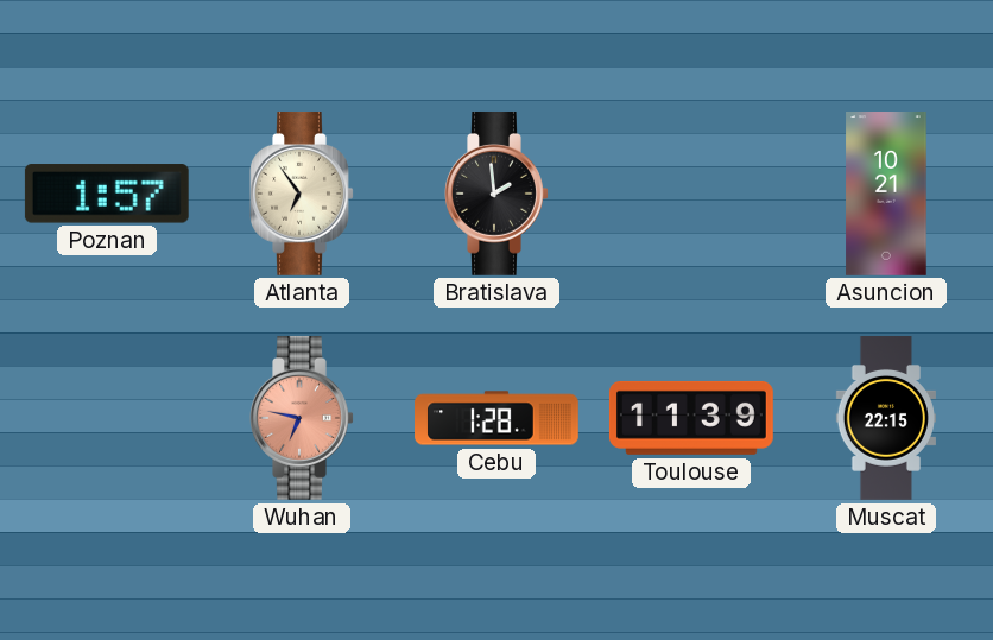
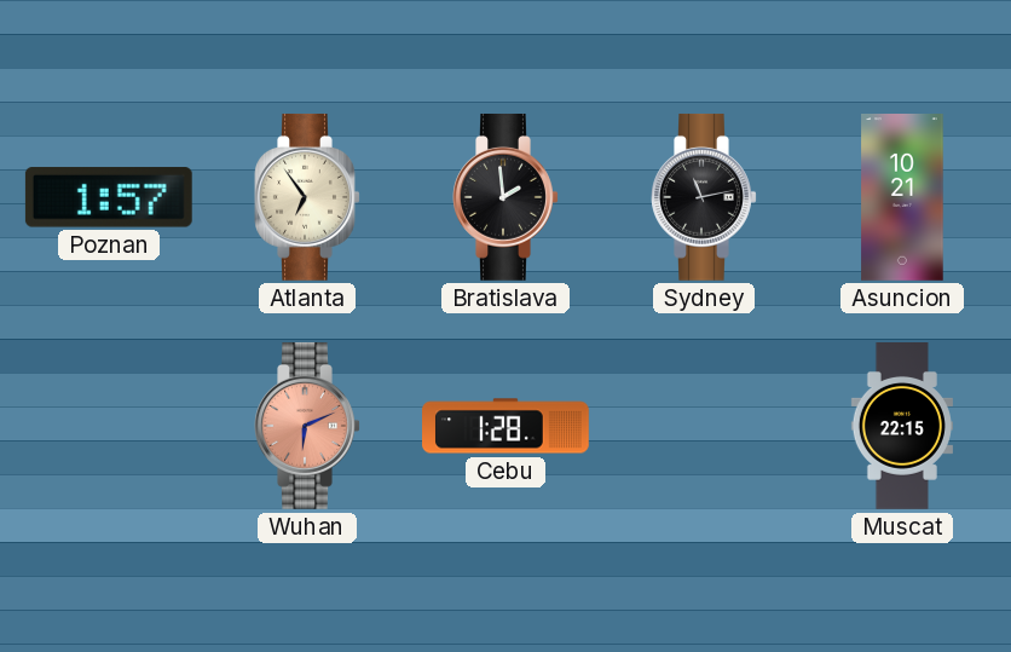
Sydney: none -> 11:13 (704, 197)
Wuhan: 6:47 -> 6:11 (307, 426)
Toulouse: 11:39 -> none (691, 418)
